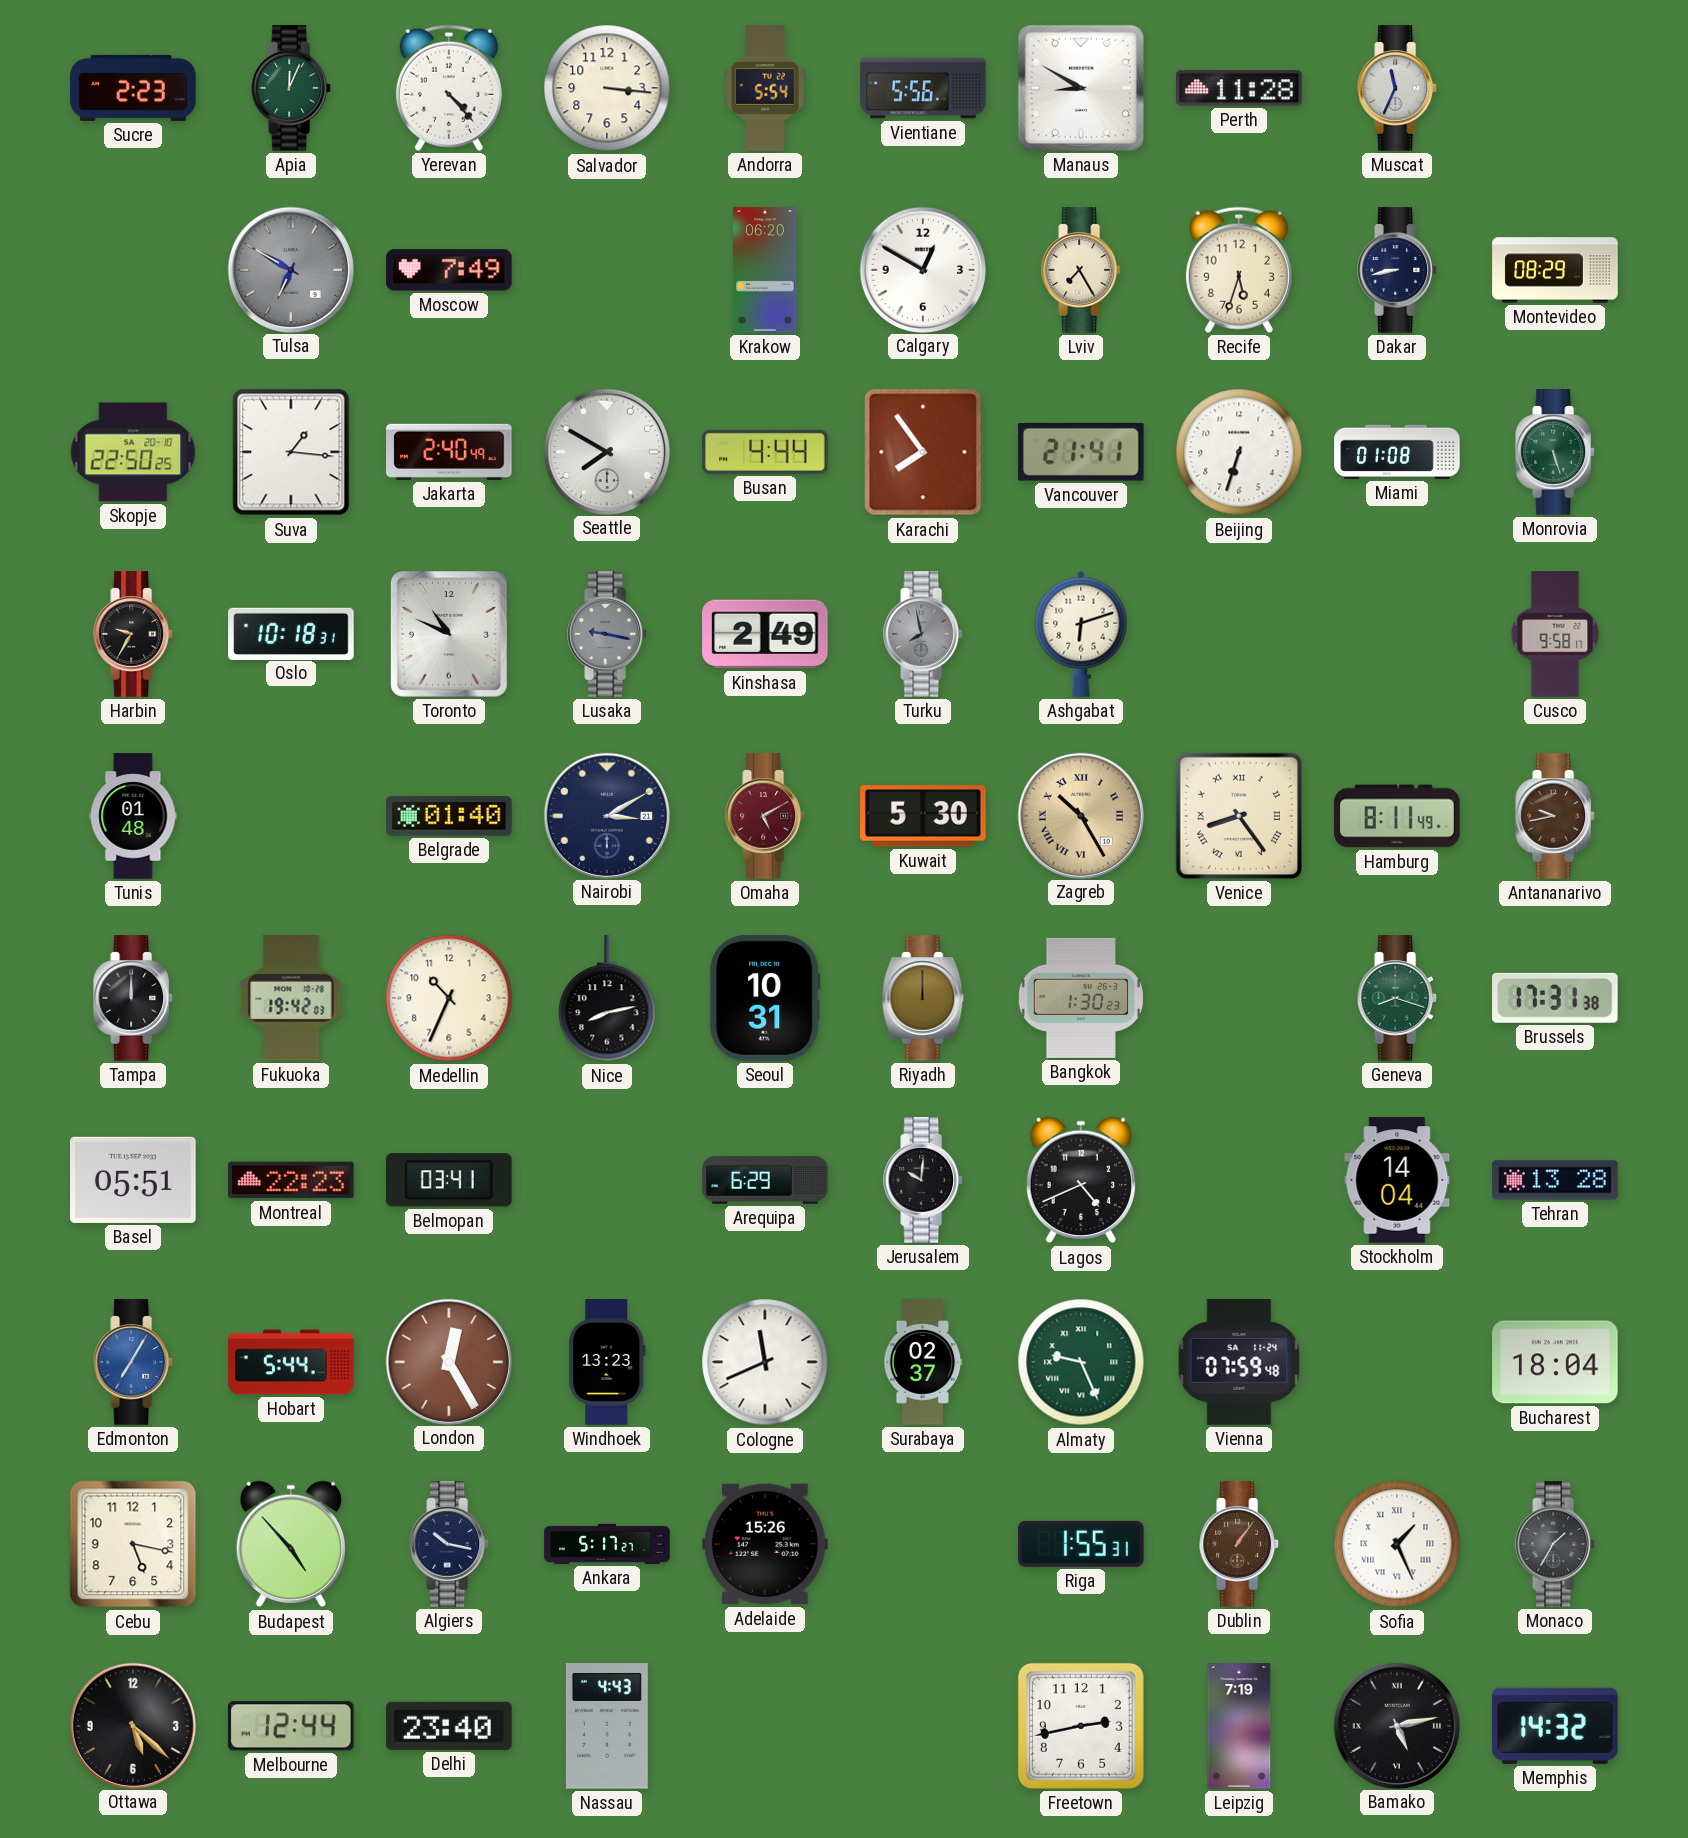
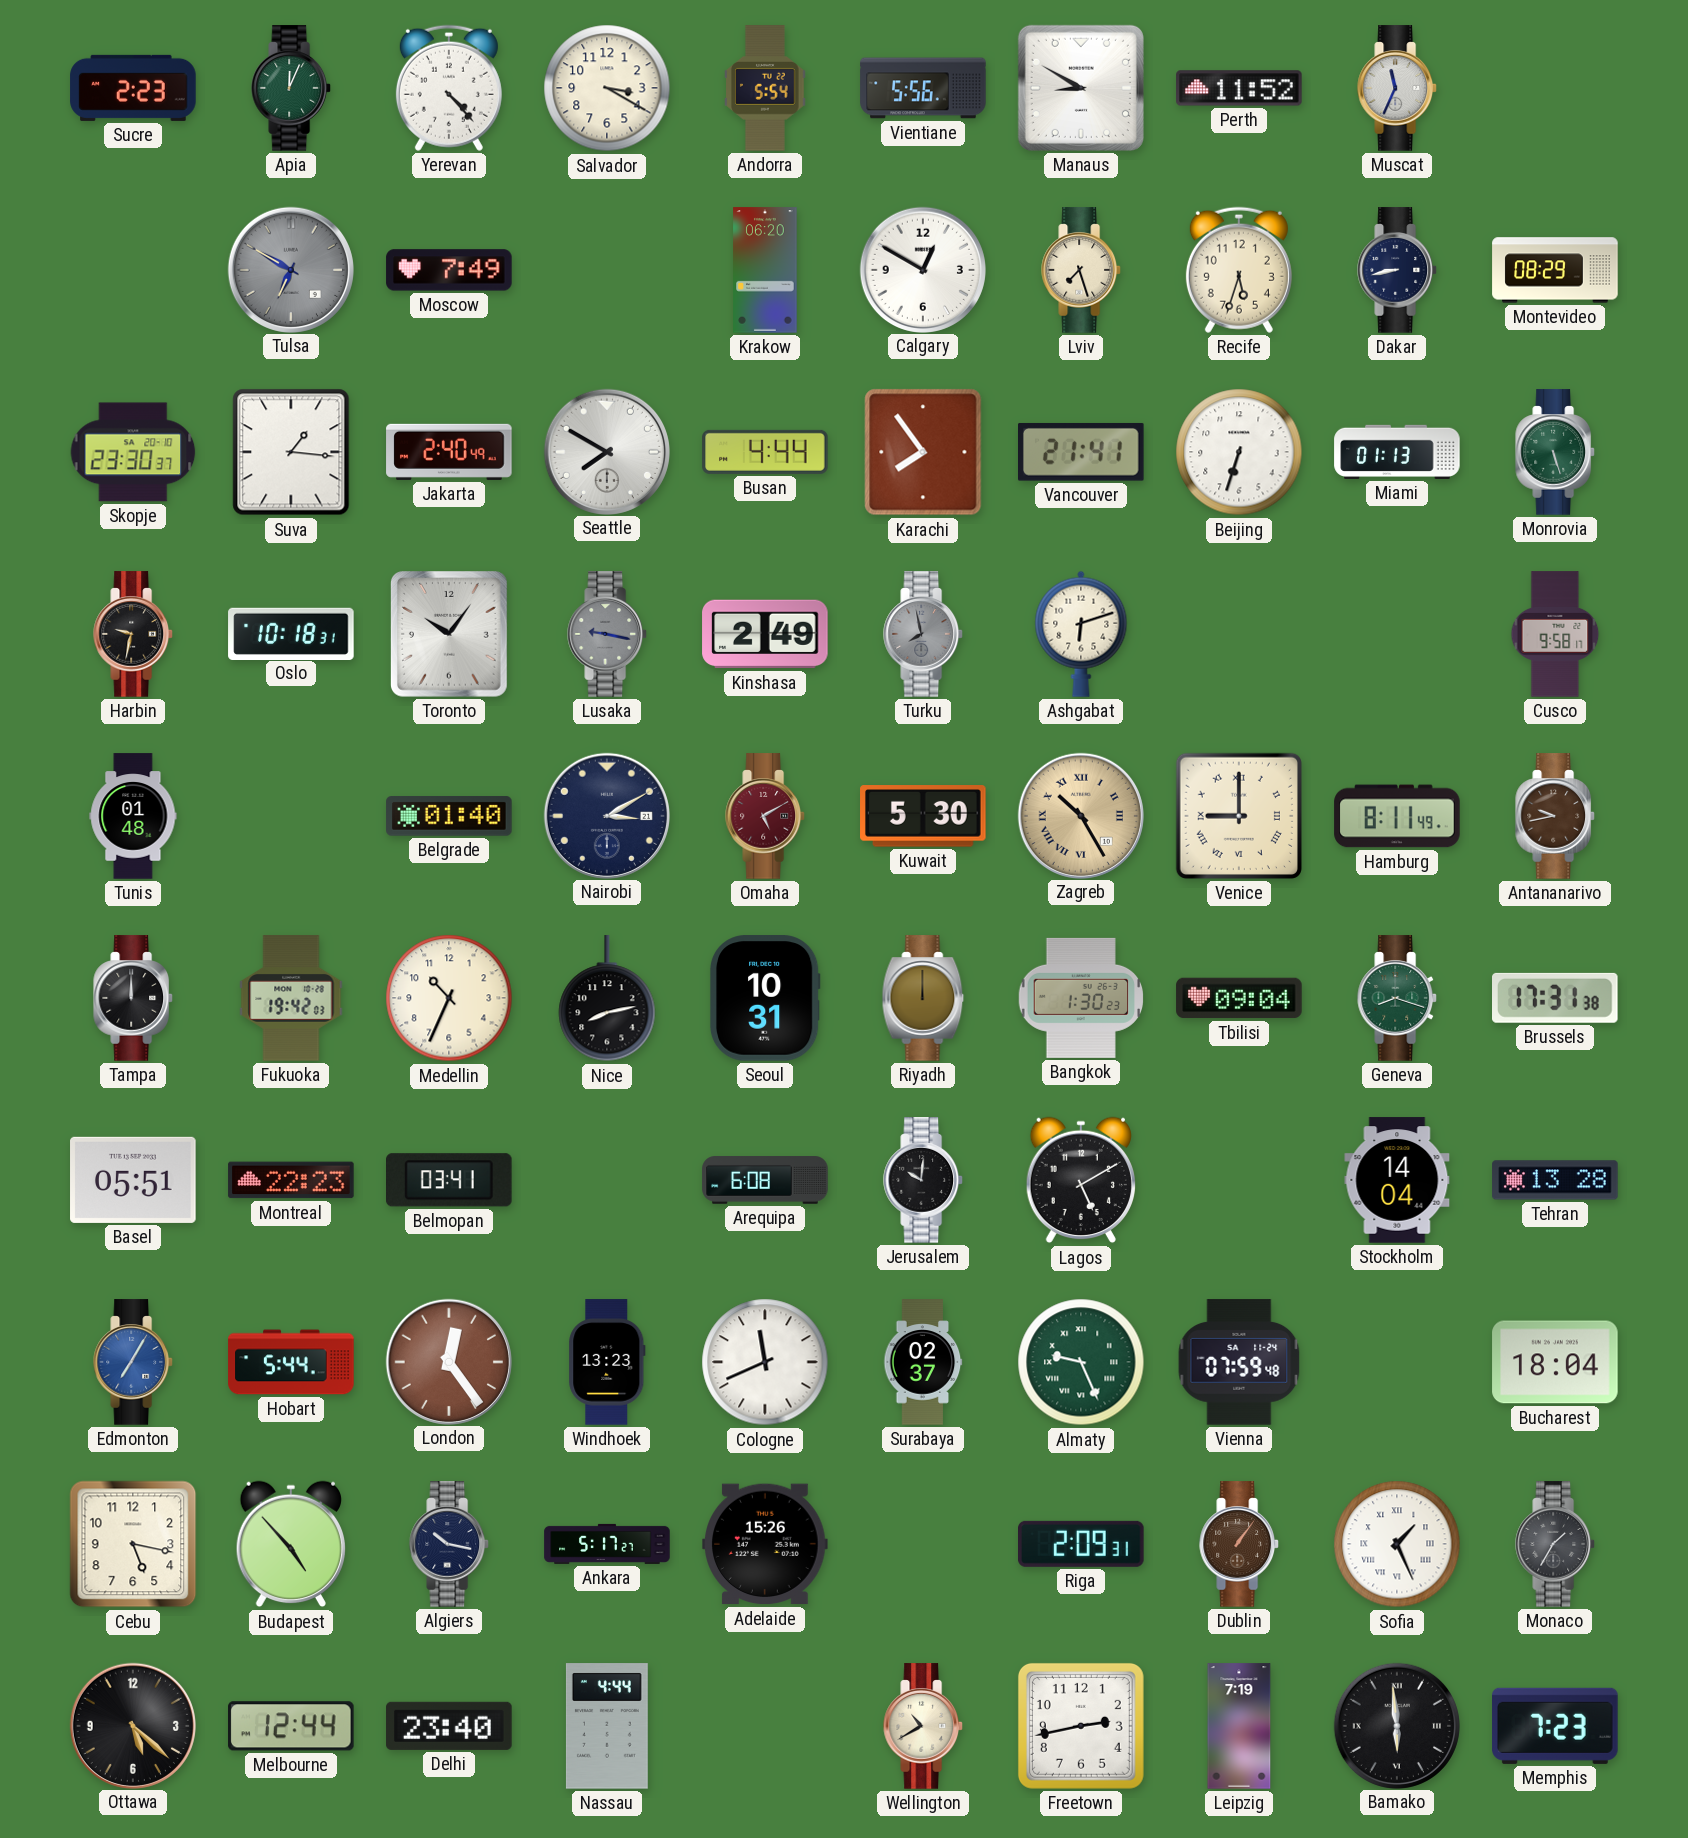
Salvador: 3:16 -> 3:20 (607, 88)
Perth: 11:28 -> 11:52 (1239, 88)
Lviv: 7:25 -> 7:27 (1082, 270)
Skopje: 22:50 -> 23:30 (133, 452)
Miami: 01:08 -> 01:13 (1397, 452)
Harbin: 9:35 -> 9:32 (134, 634)
Toronto: 10:49 -> 10:06 (450, 635)
Venice: 8:24 -> 9:00 (1239, 816)
Tbilisi: none -> 09:04 (1239, 998)
Arequipa: 6:29 -> 6:08 (765, 1180)
Lagos: 4:41 -> 5:10 (1080, 1180)
London: 12:25 -> 12:24 (448, 1361)
Riga: 1:55 -> 2:09 (1082, 1544)
Nassau: 4:43 -> 4:44 (607, 1726)
Wellington: none -> 10:40 (924, 1726)
Bamako: 5:13 -> 5:59 (1396, 1725)
Memphis: 14:32 -> 7:23 (1555, 1726)
